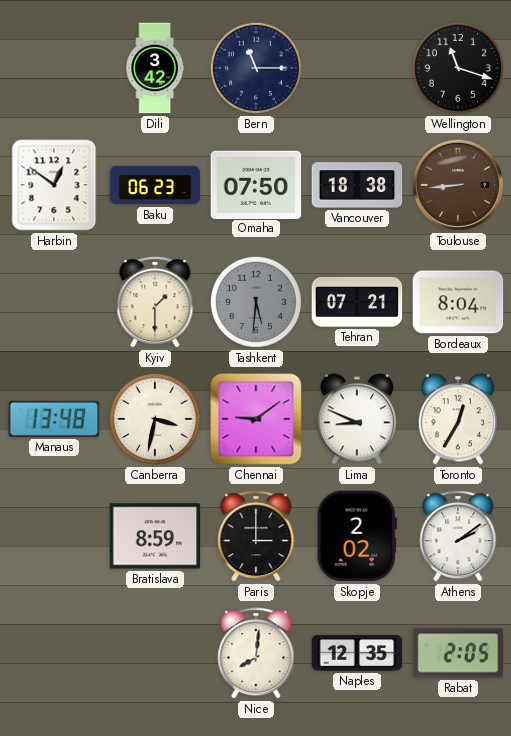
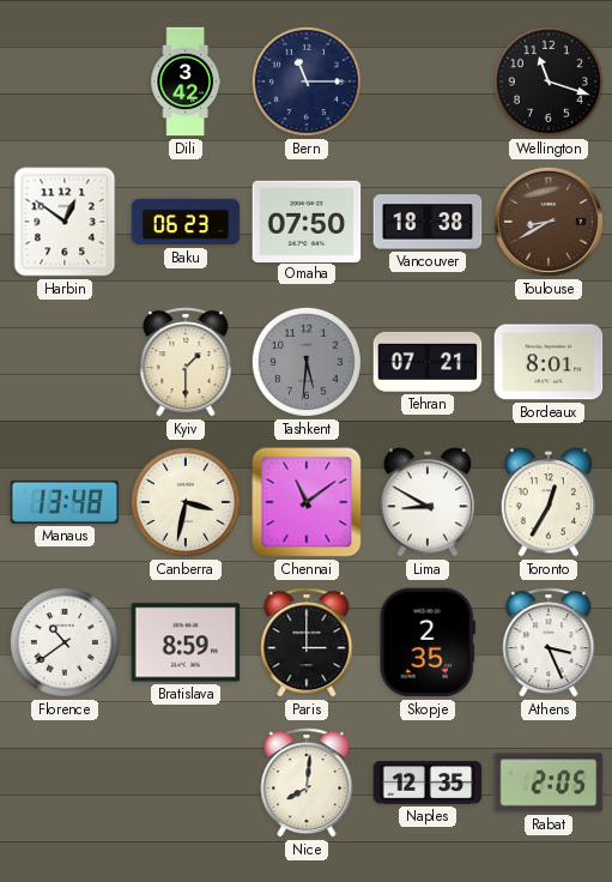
Toulouse: 8:44 -> 8:40 (549, 222)
Bordeaux: 8:04 -> 8:01 (549, 362)
Chennai: 9:09 -> 11:09 (307, 502)
Lima: 8:49 -> 8:50 (428, 502)
Florence: none -> 10:39 (65, 642)
Skopje: 2:02 -> 2:35 (428, 642)
Athens: 2:09 -> 3:26 (549, 642)
